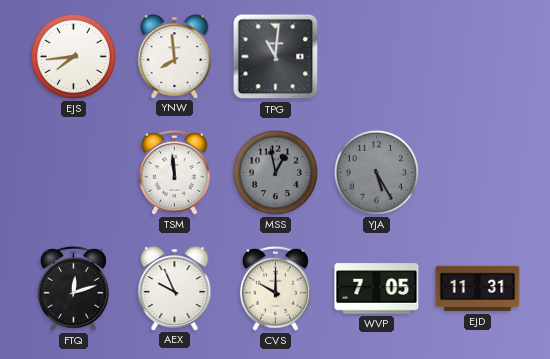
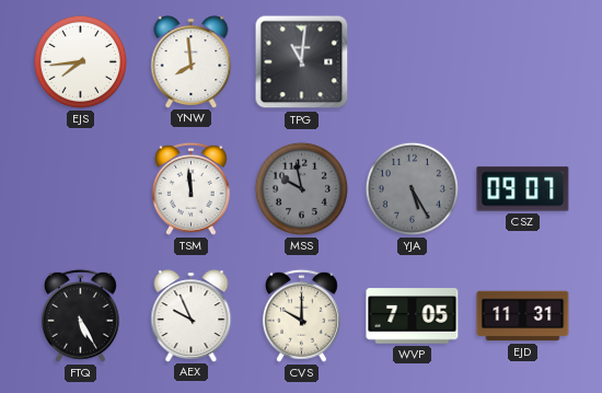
MSS: 12:58 -> 9:58 (301, 188)
CSZ: none -> 09:07 (523, 189)
FTQ: 12:12 -> 5:25 (80, 315)
